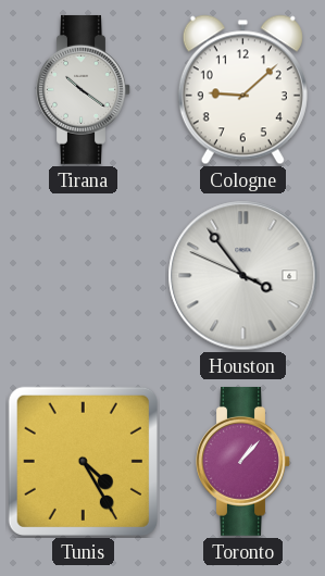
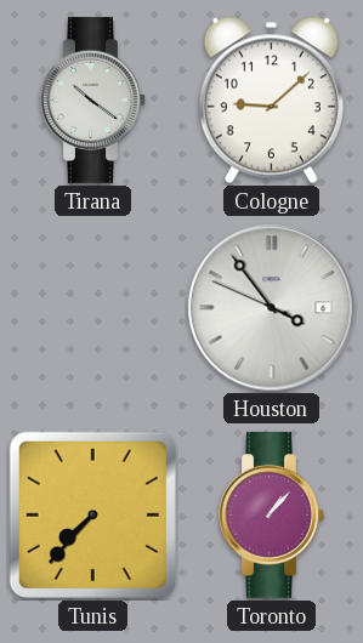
Tunis: 4:25 -> 7:37 (92, 514)
